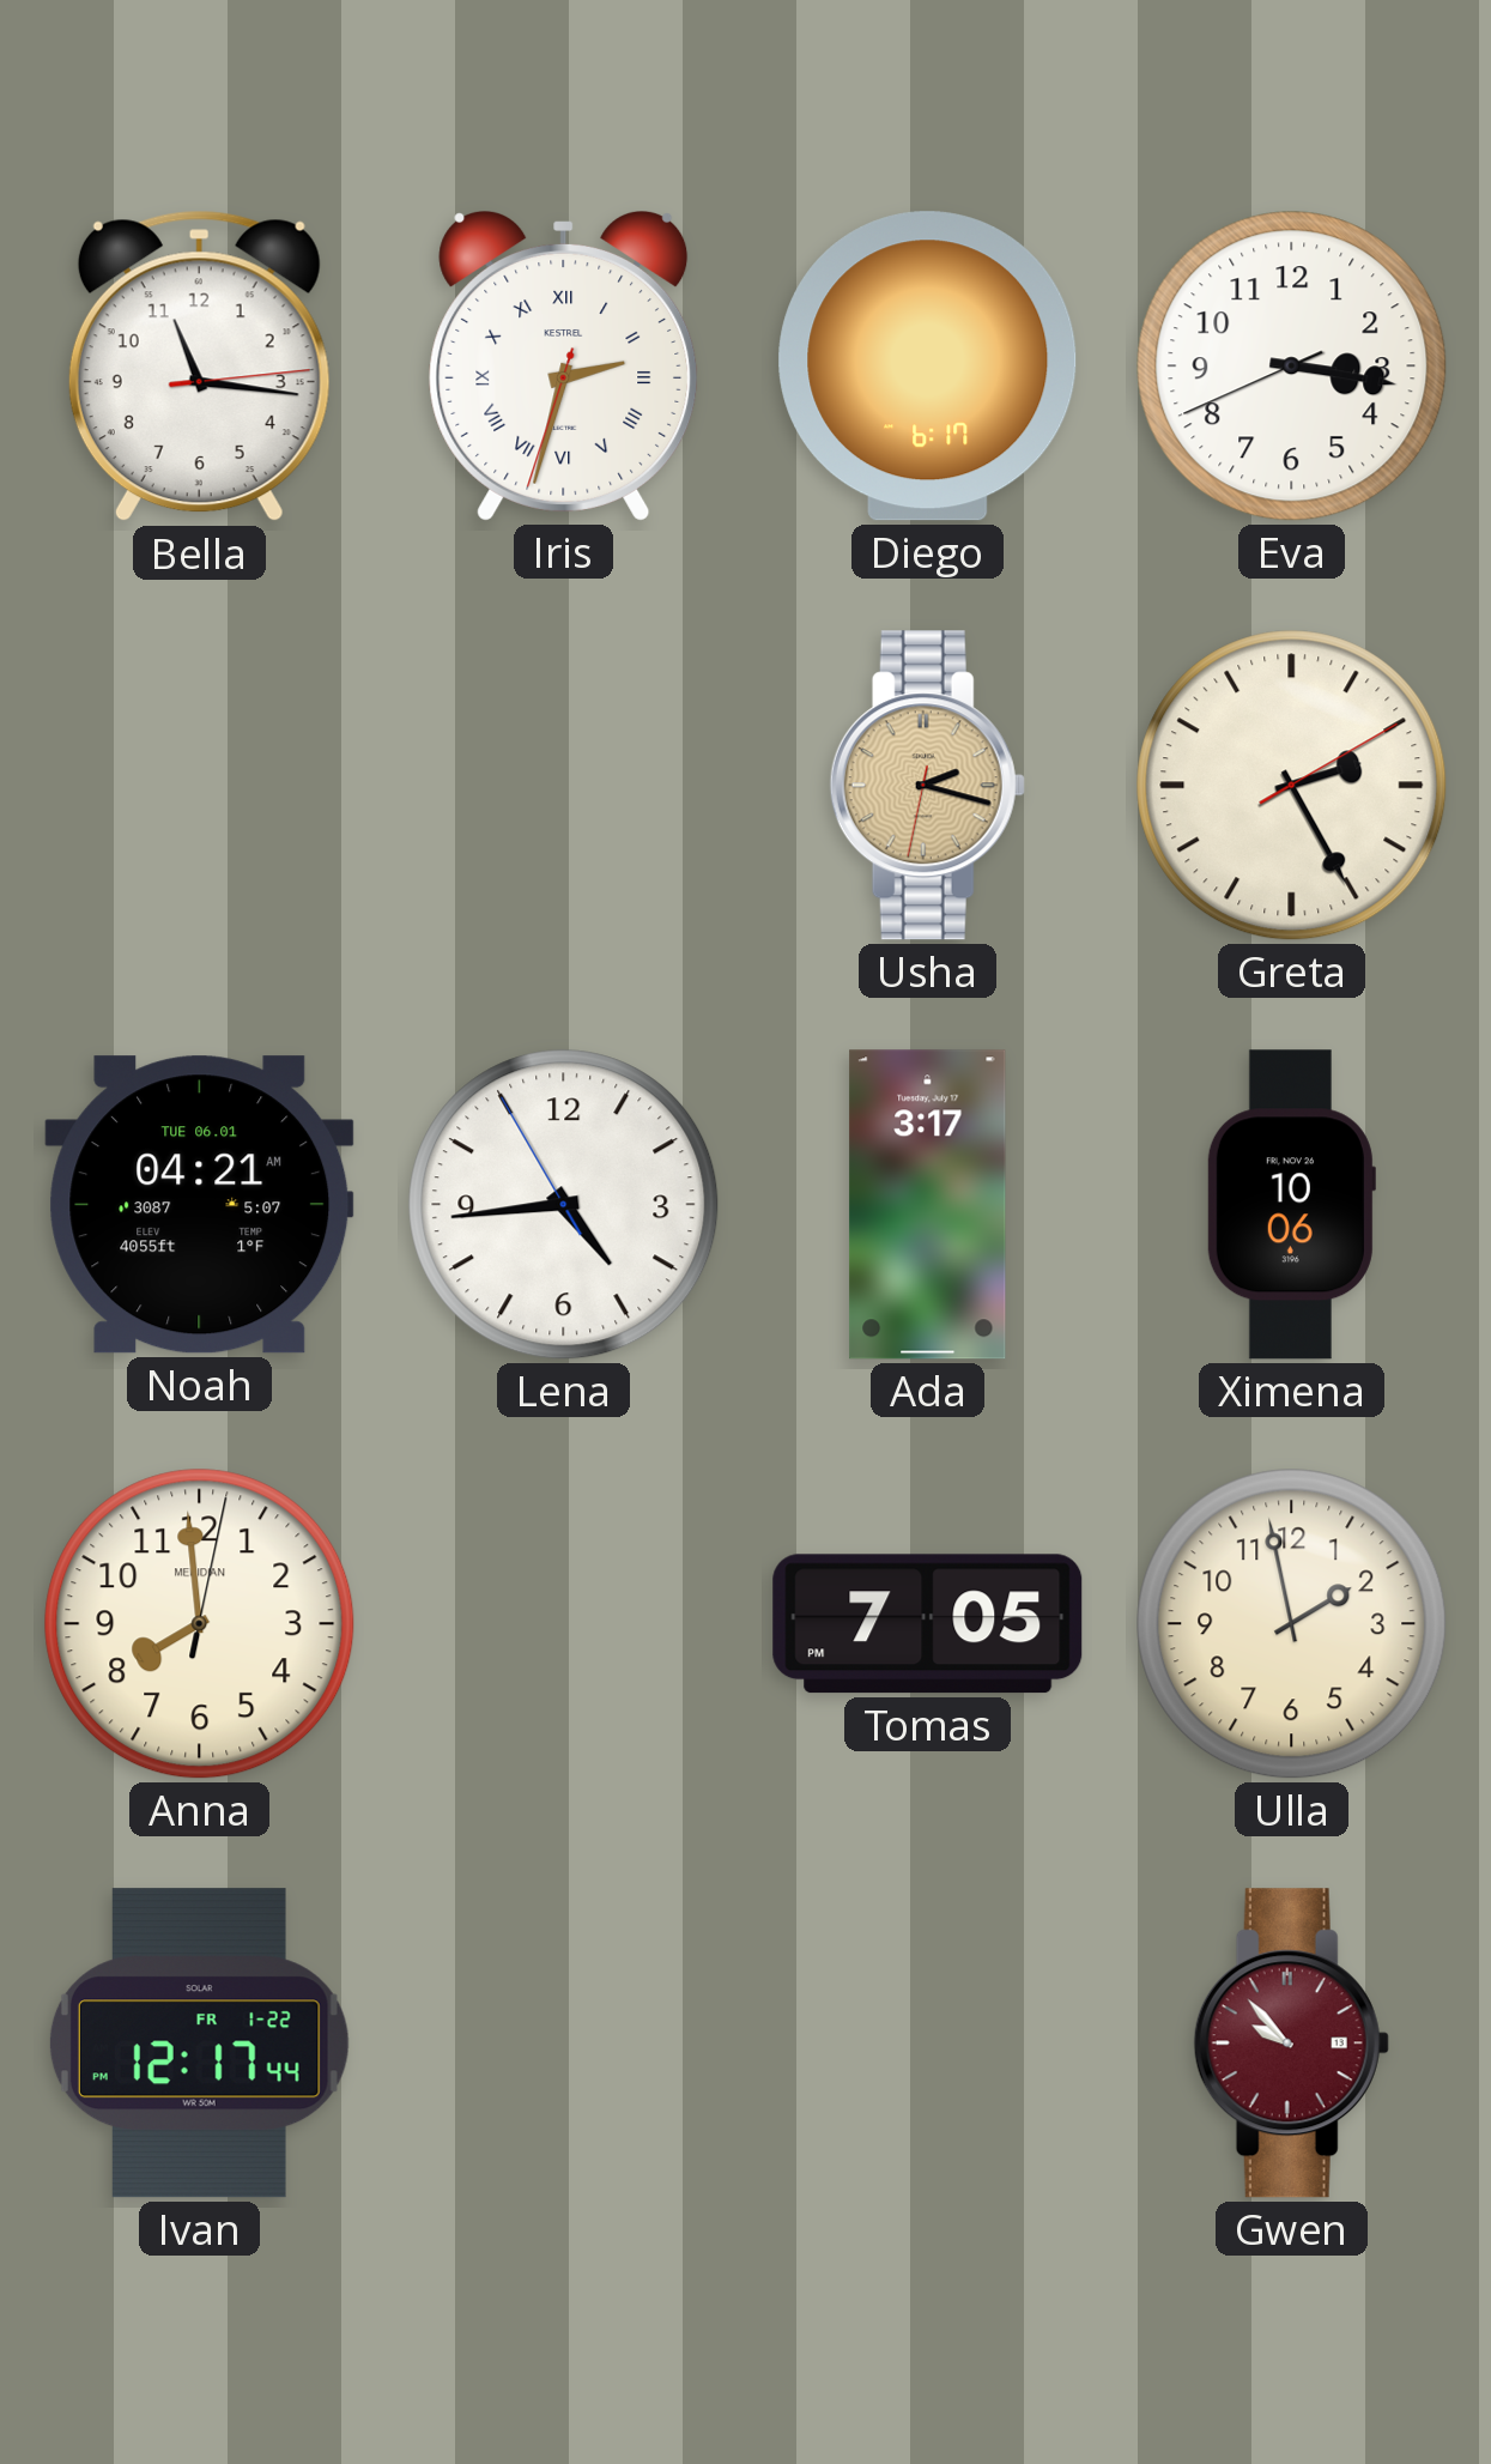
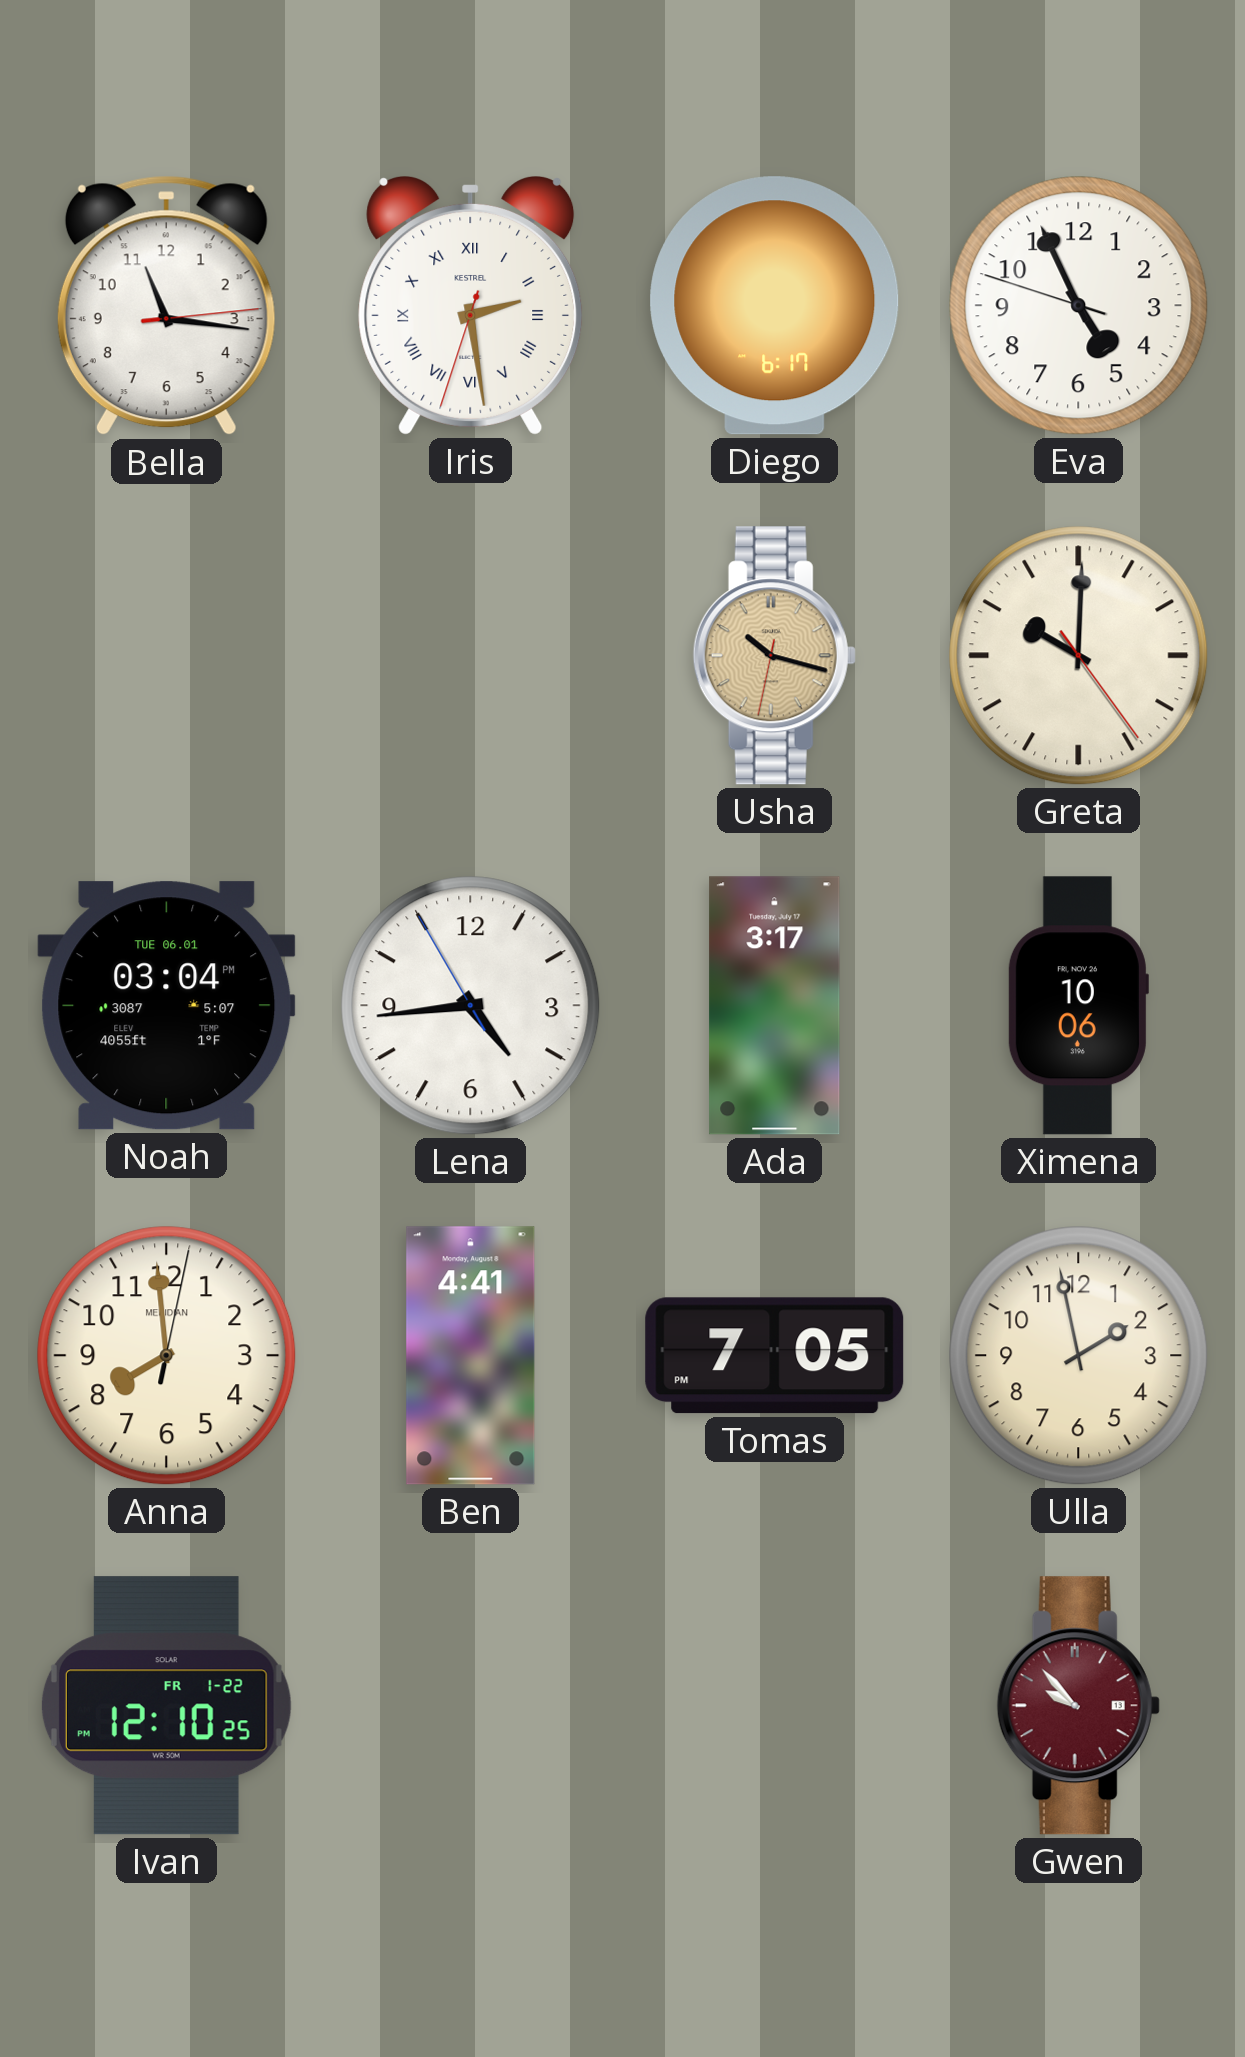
Iris: 2:32 -> 2:28 (471, 306)
Eva: 3:16 -> 4:55 (1079, 306)
Usha: 2:17 -> 10:17 (774, 656)
Greta: 2:25 -> 10:00 (1079, 656)
Noah: 04:21 -> 03:04 (167, 1006)
Ben: none -> 4:41 (471, 1356)
Ivan: 12:17 -> 12:10 (166, 1706)
